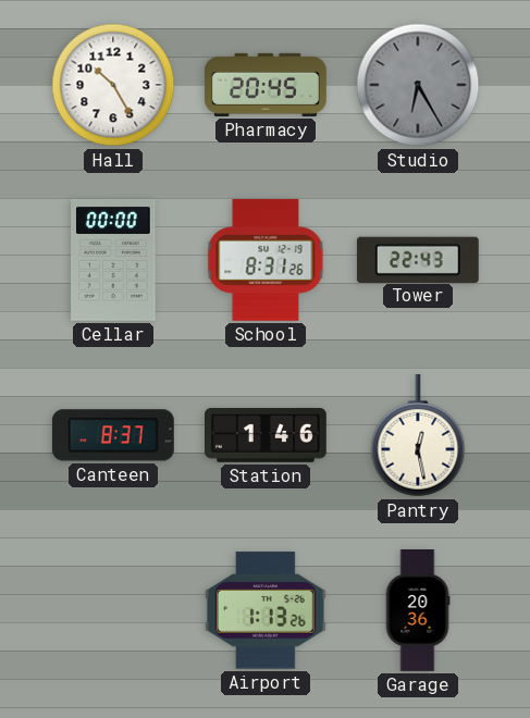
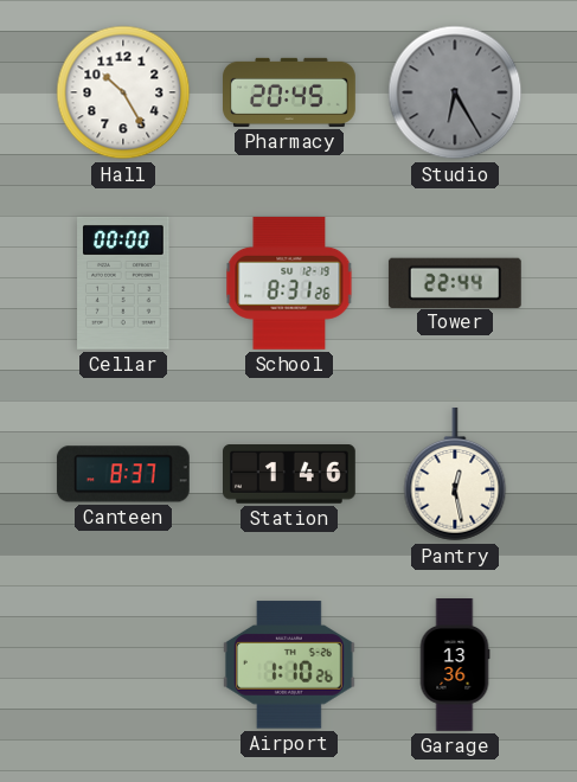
Tower: 22:43 -> 22:44 (455, 282)
Airport: 1:13 -> 1:10 (289, 665)
Garage: 20:36 -> 13:36 (455, 666)
